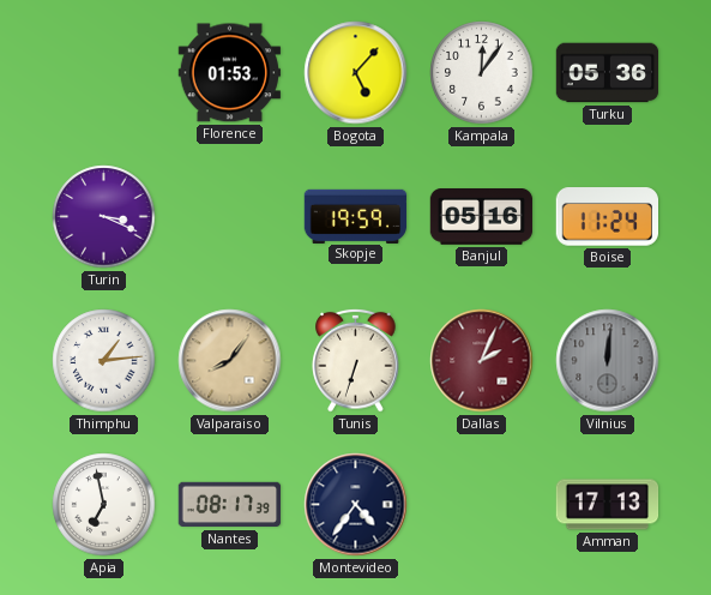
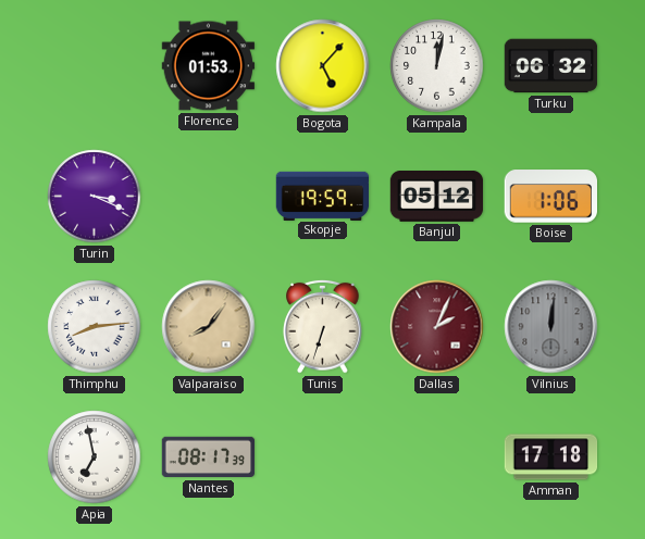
Kampala: 12:06 -> 12:02 (437, 66)
Turku: 05:36 -> 06:32 (551, 66)
Banjul: 05:16 -> 05:12 (437, 197)
Boise: 11:24 -> 1:06 (550, 197)
Thimphu: 1:14 -> 8:14 (95, 327)
Montevideo: 4:36 -> none (356, 505)
Amman: 17:13 -> 17:18 (551, 457)
